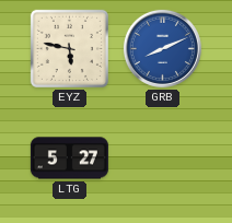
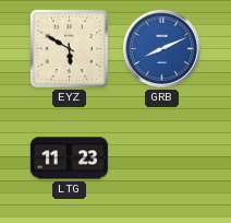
EYZ: 5:47 -> 5:50 (69, 48)
LTG: 5:27 -> 11:23 (69, 159)
